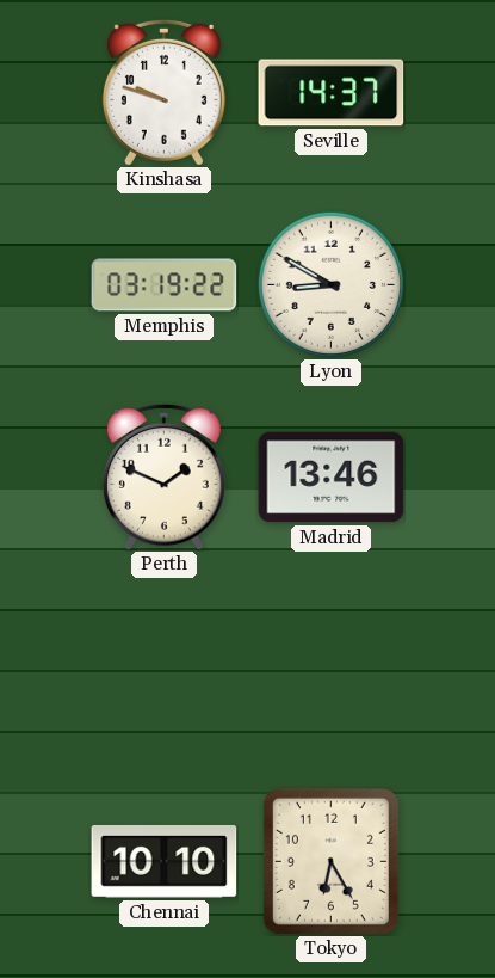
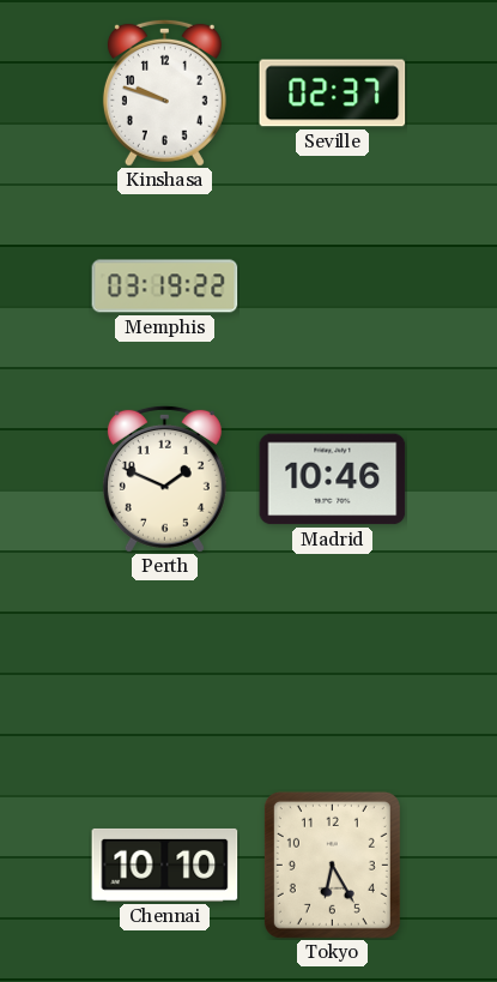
Seville: 14:37 -> 02:37 (333, 94)
Lyon: 8:50 -> none (330, 284)
Madrid: 13:46 -> 10:46 (333, 480)
